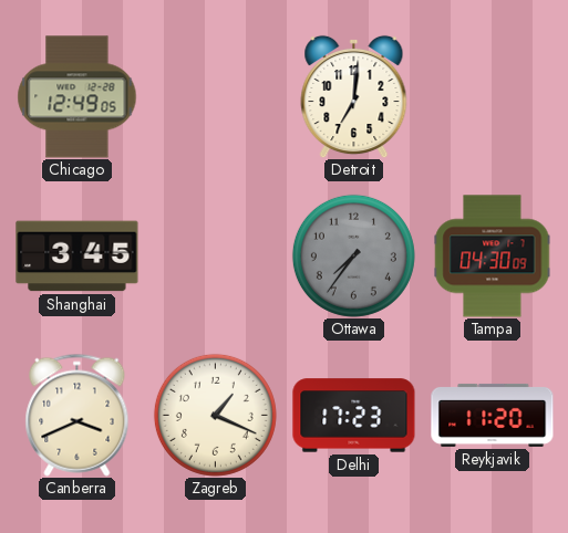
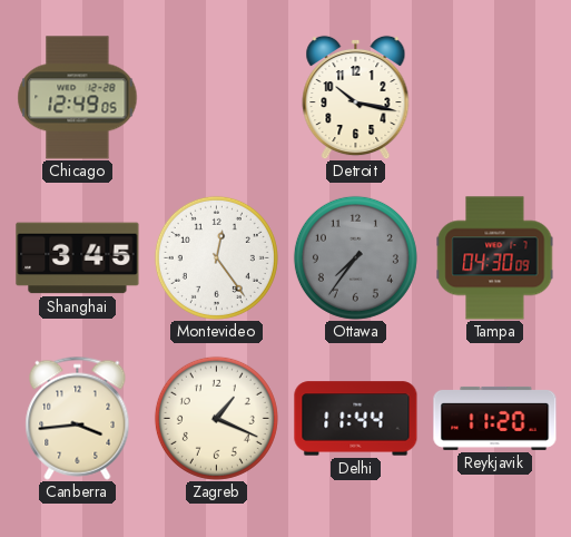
Detroit: 7:01 -> 10:17 (356, 97)
Montevideo: none -> 12:24 (216, 257)
Canberra: 3:41 -> 3:44 (78, 418)
Delhi: 17:23 -> 11:44 (356, 419)
